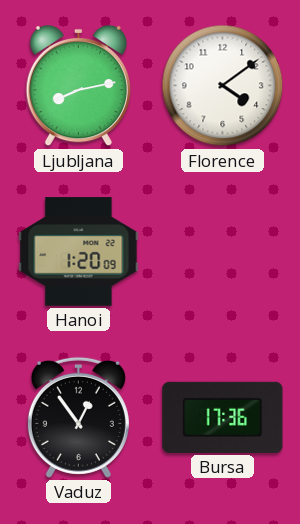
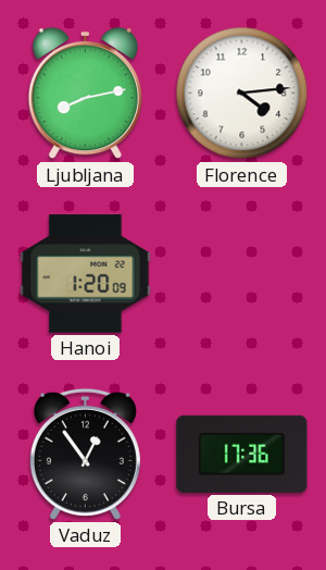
Florence: 4:09 -> 4:14 (242, 94)
